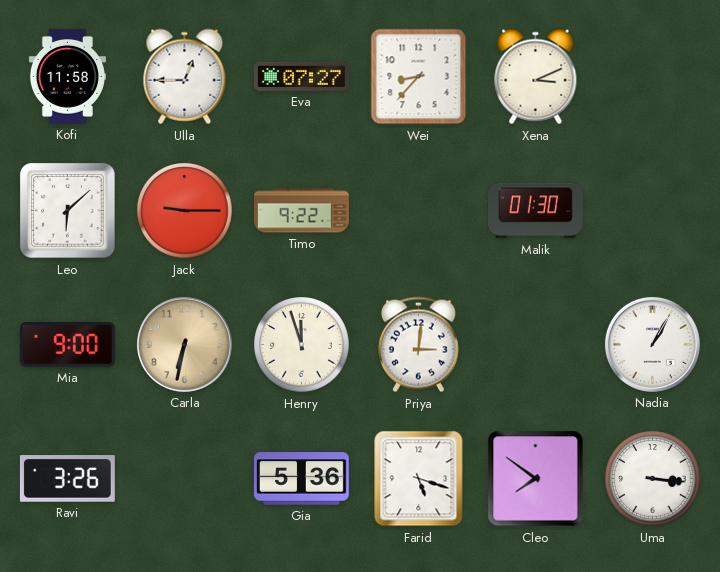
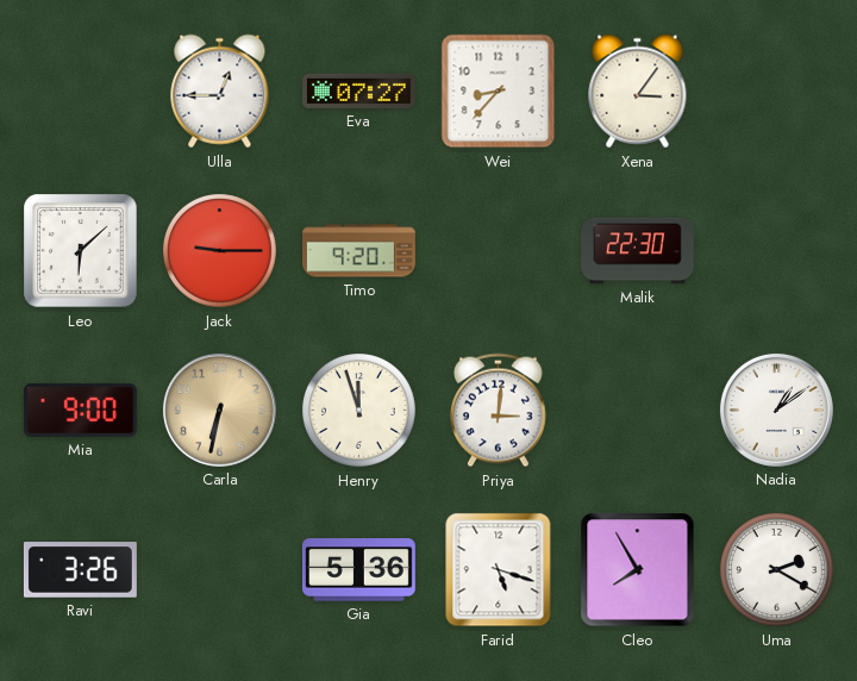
Kofi: 11:58 -> none (67, 77)
Xena: 3:11 -> 3:06 (638, 92)
Timo: 9:22 -> 9:20 (359, 251)
Malik: 01:30 -> 22:30 (638, 251)
Nadia: 1:05 -> 1:09 (776, 410)
Cleo: 7:51 -> 7:55 (638, 570)
Uma: 3:16 -> 2:20 (777, 570)
